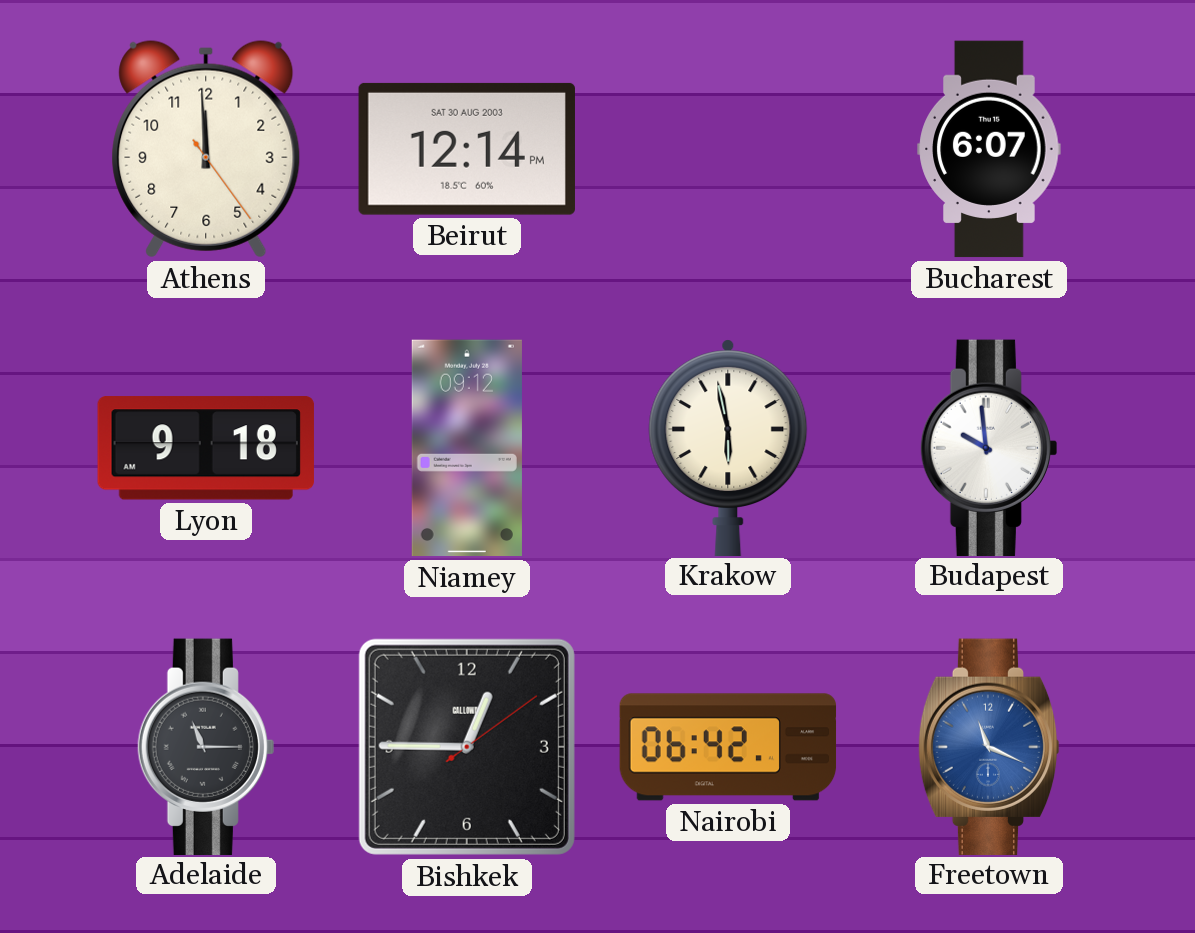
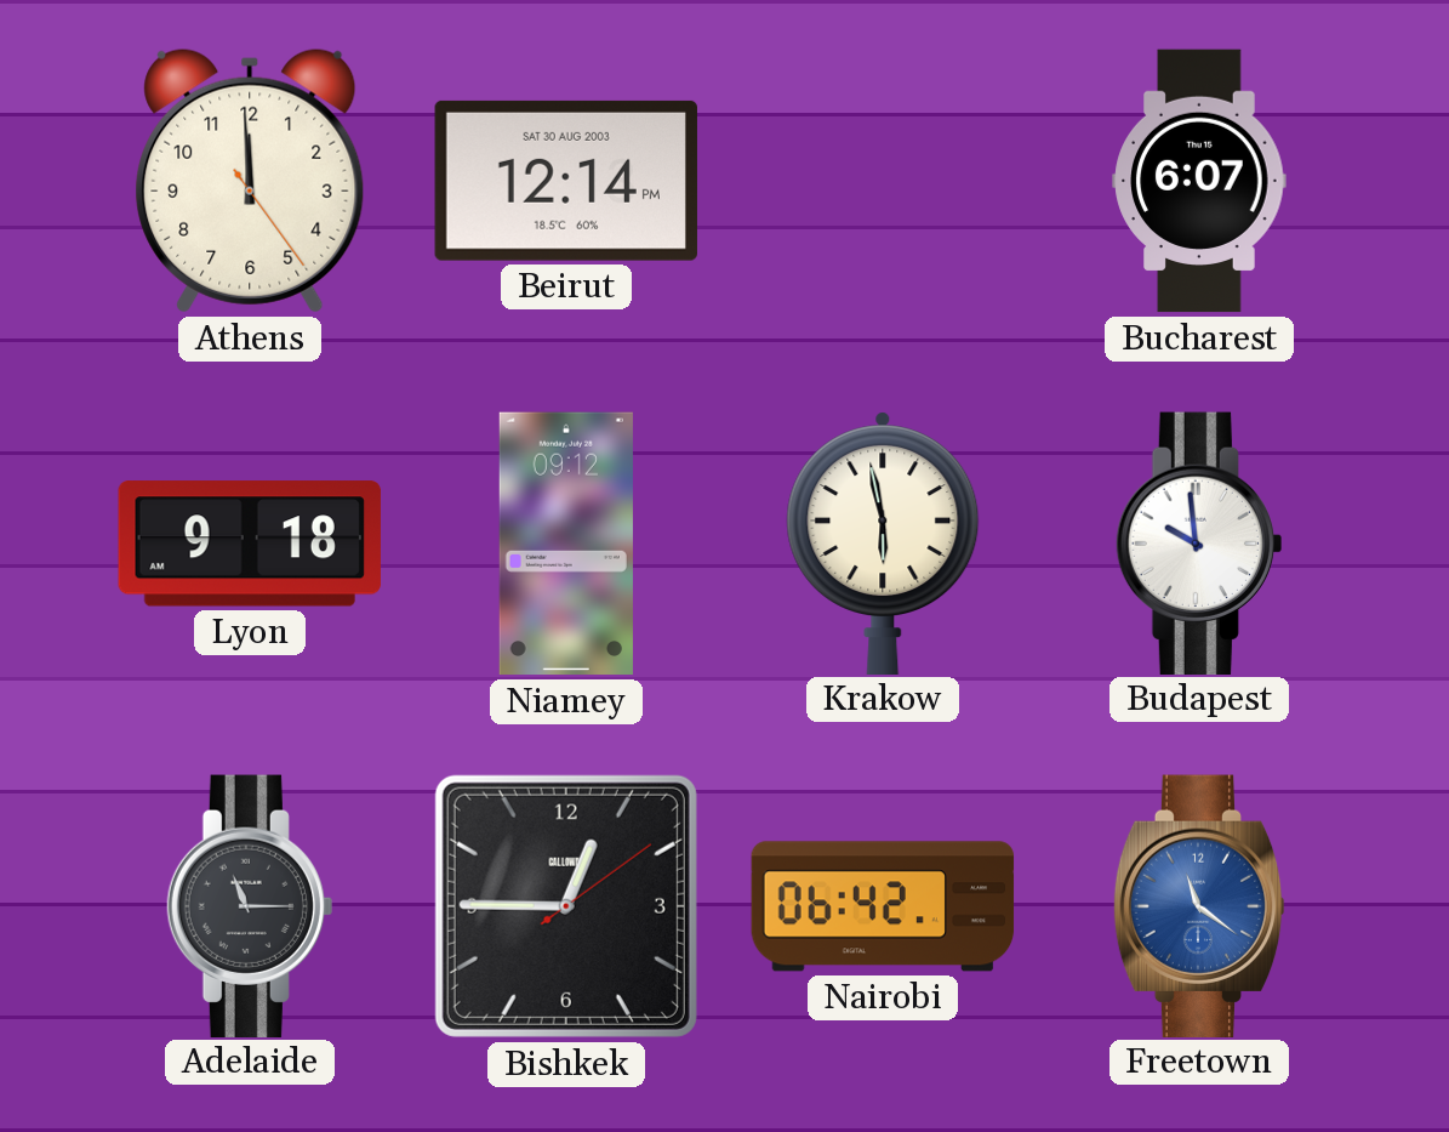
Freetown: 11:19 -> 11:21 (1199, 905)
